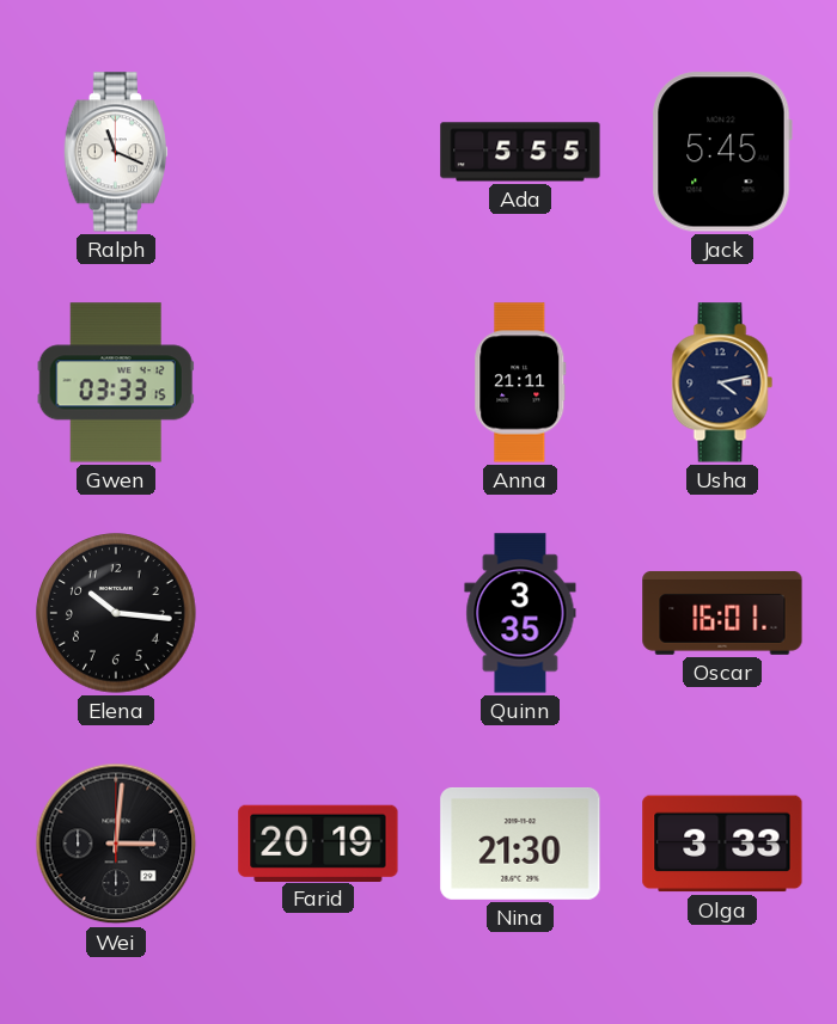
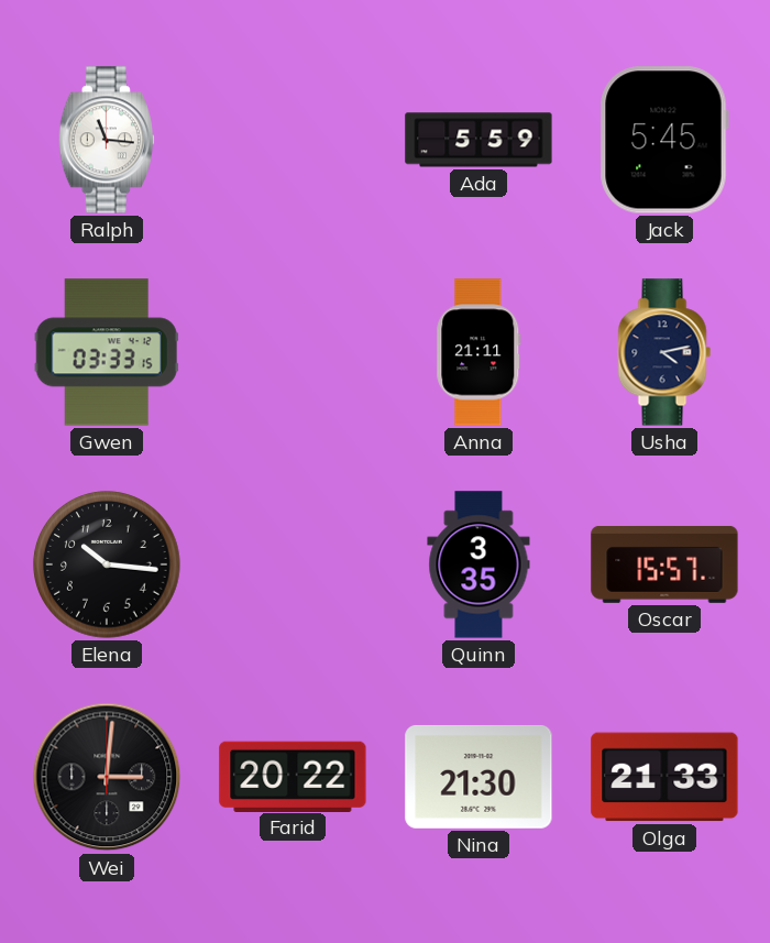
Ralph: 11:19 -> 11:16 (107, 140)
Ada: 5:55 -> 5:59 (479, 140)
Oscar: 16:01 -> 15:57 (664, 564)
Farid: 20:19 -> 20:22 (293, 776)
Olga: 3:33 -> 21:33 (664, 777)
